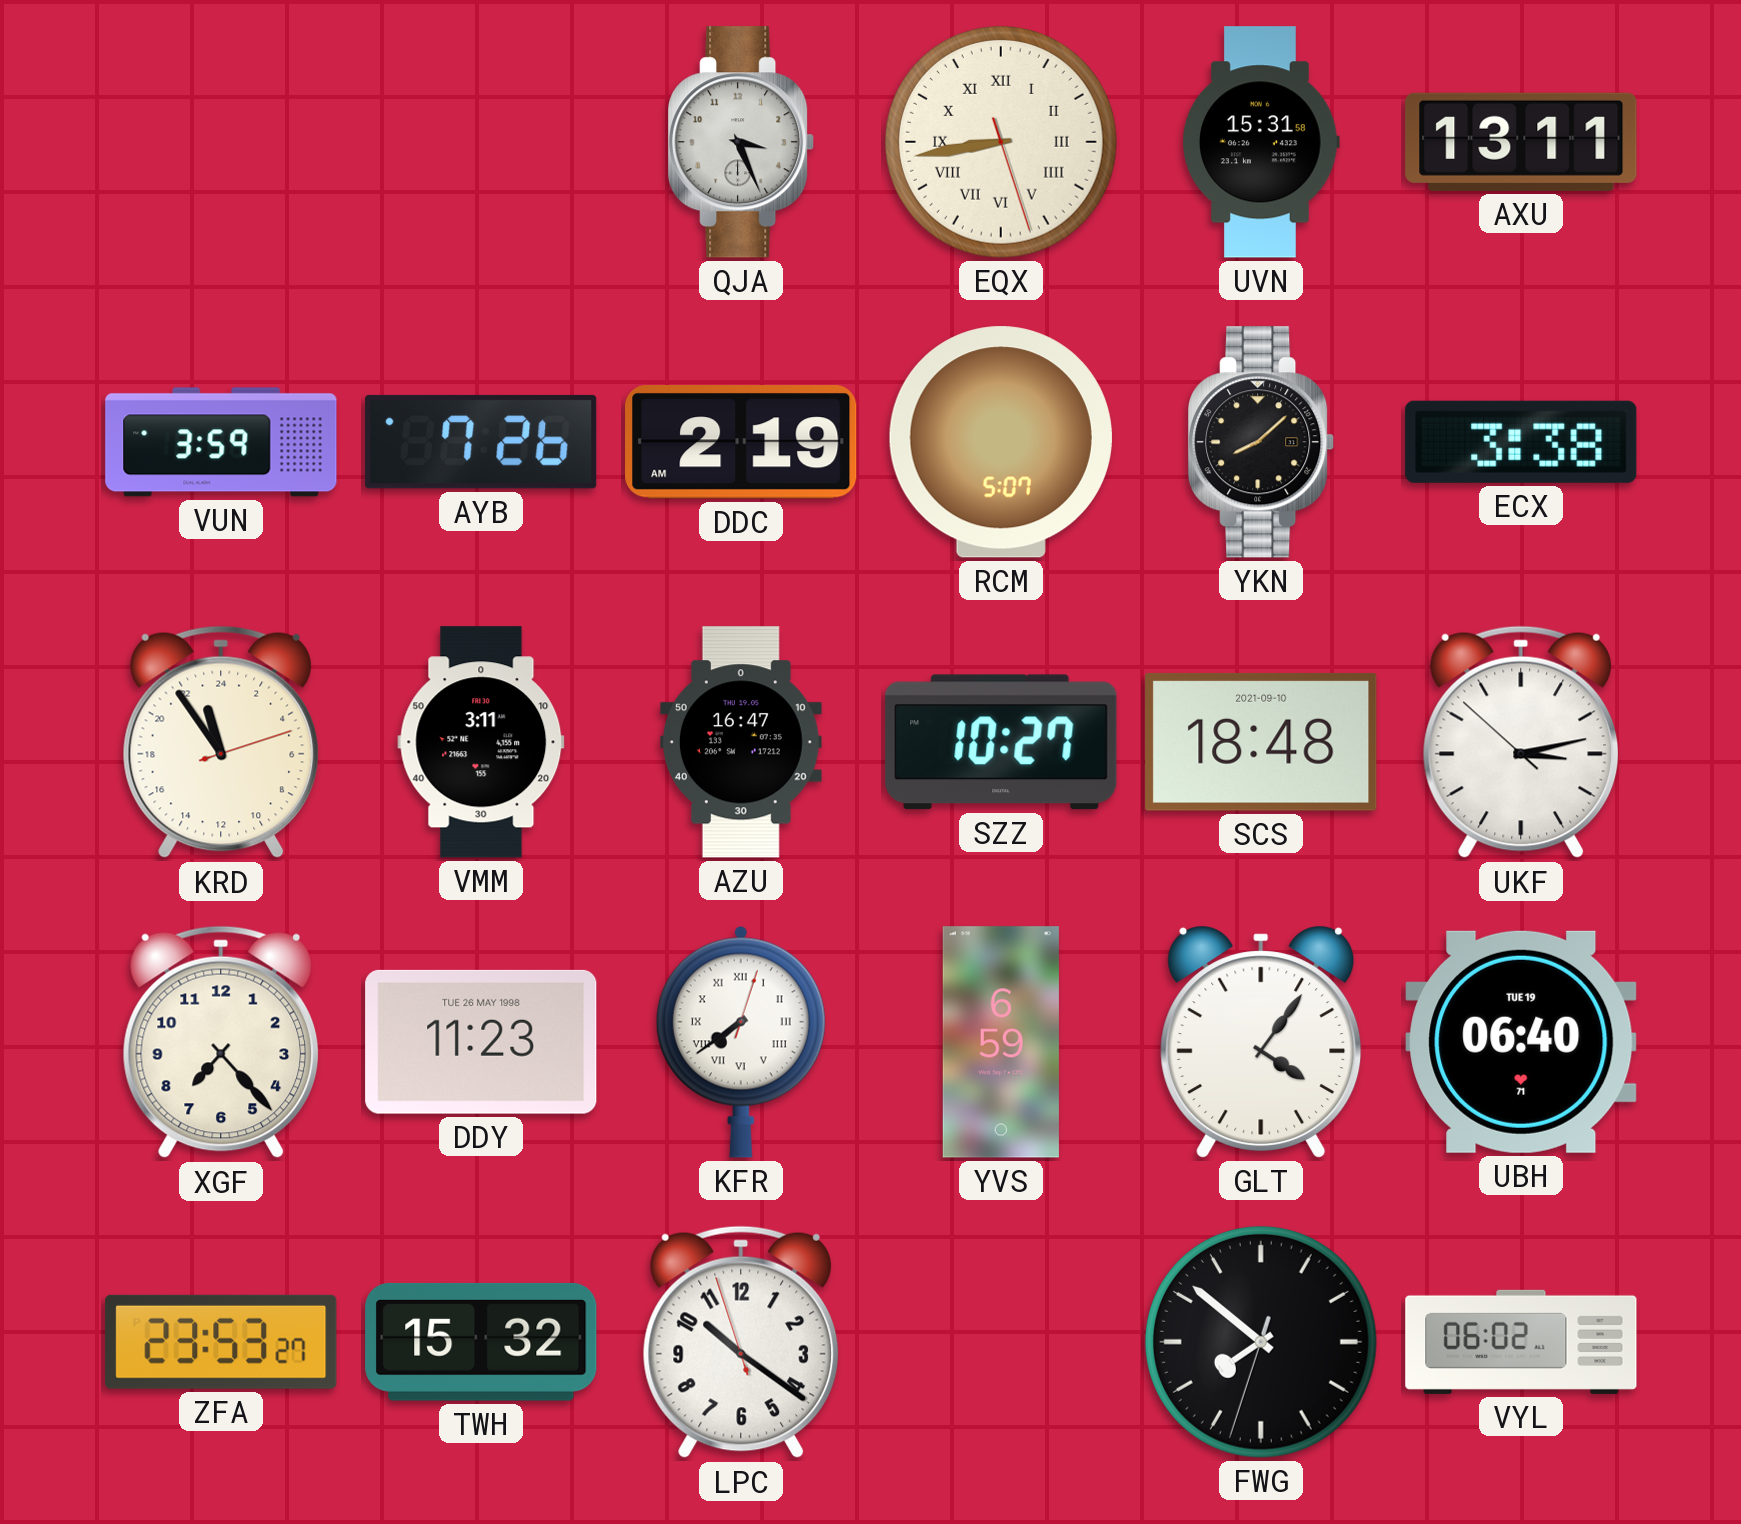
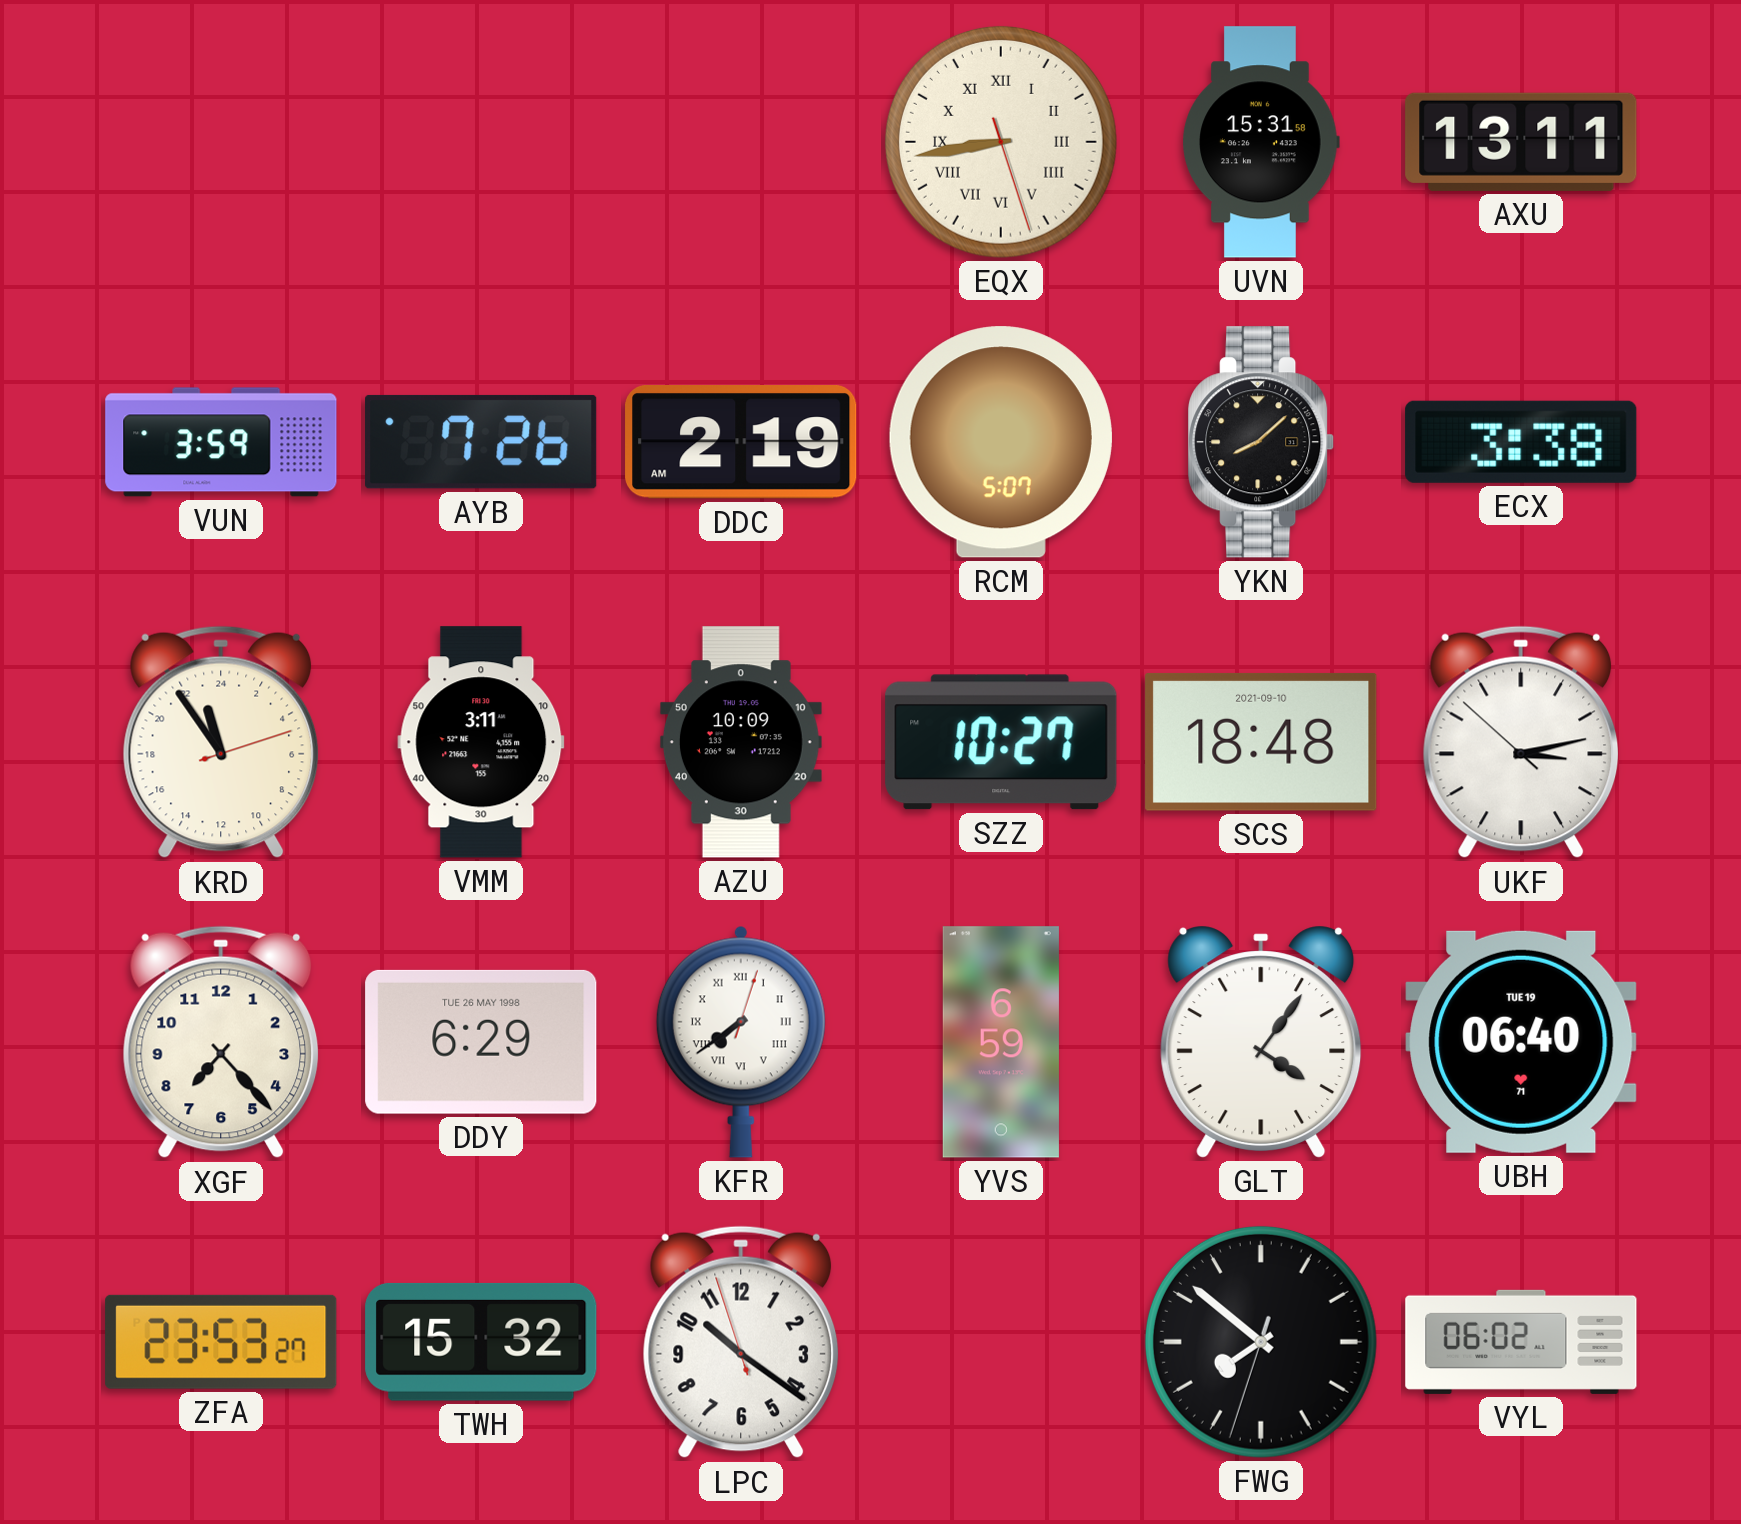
QJA: 3:26 -> none (742, 142)
AZU: 16:47 -> 10:09 (741, 742)
DDY: 11:23 -> 6:29 (481, 1042)
